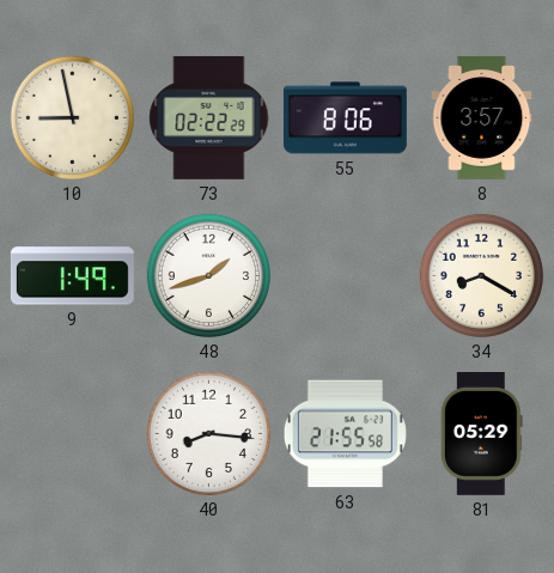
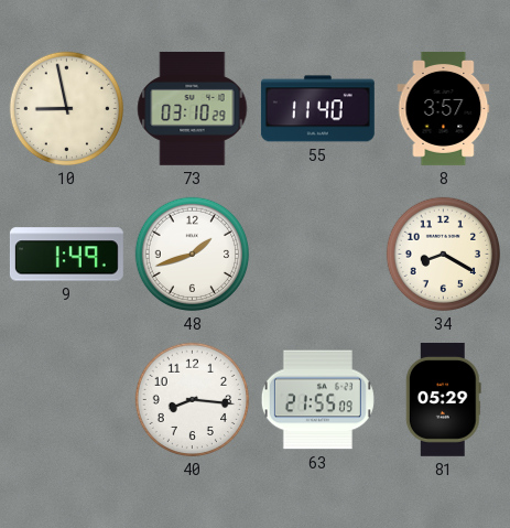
73: 02:22 -> 03:10 (193, 108)
55: 8:06 -> 11:40 (317, 109)
63: 21:55:58 -> 21:55:09 (317, 400)
